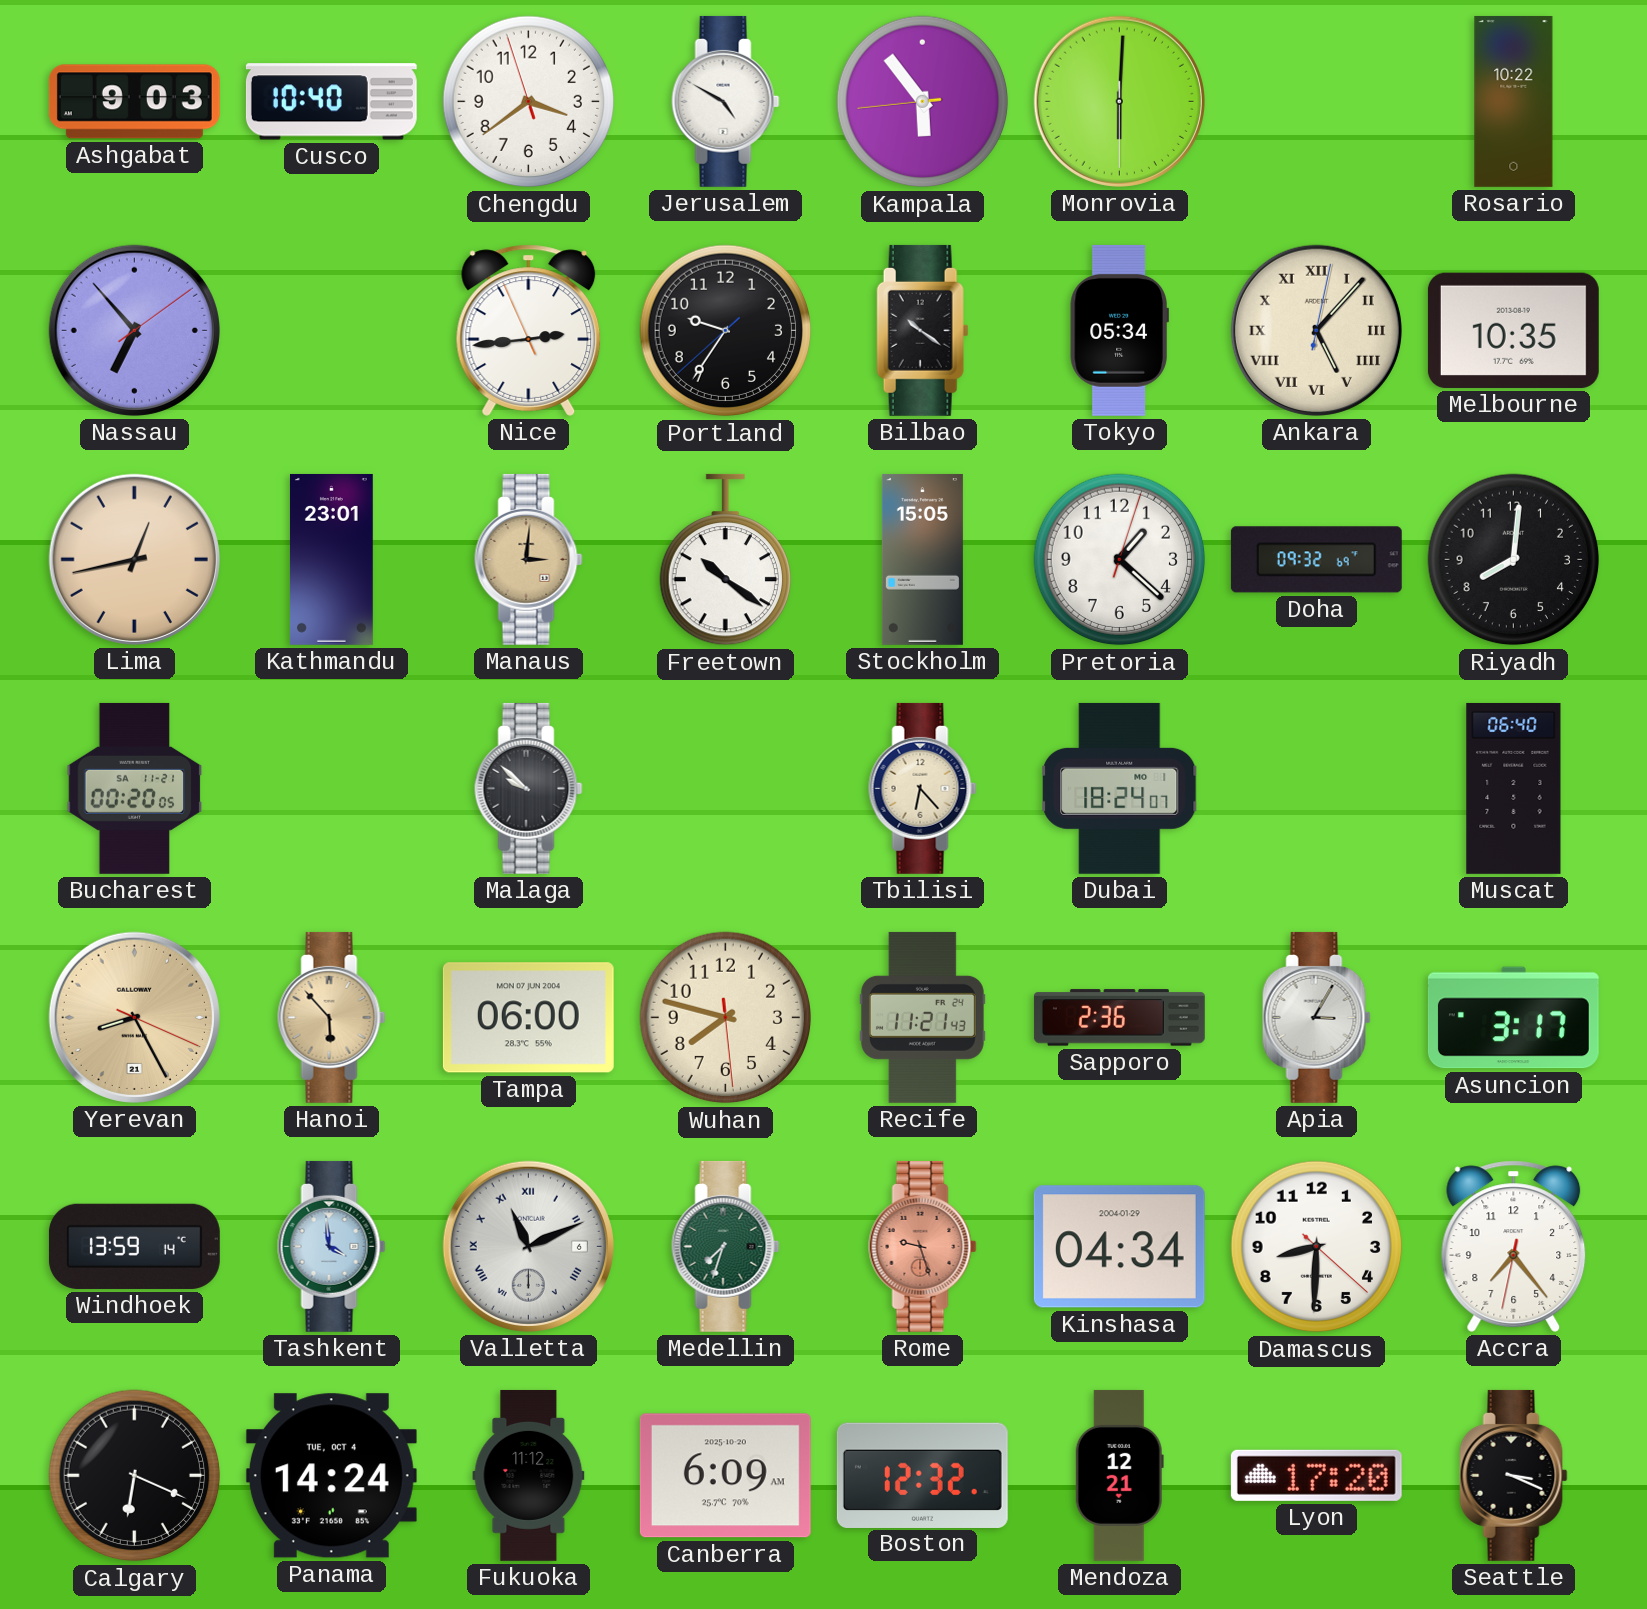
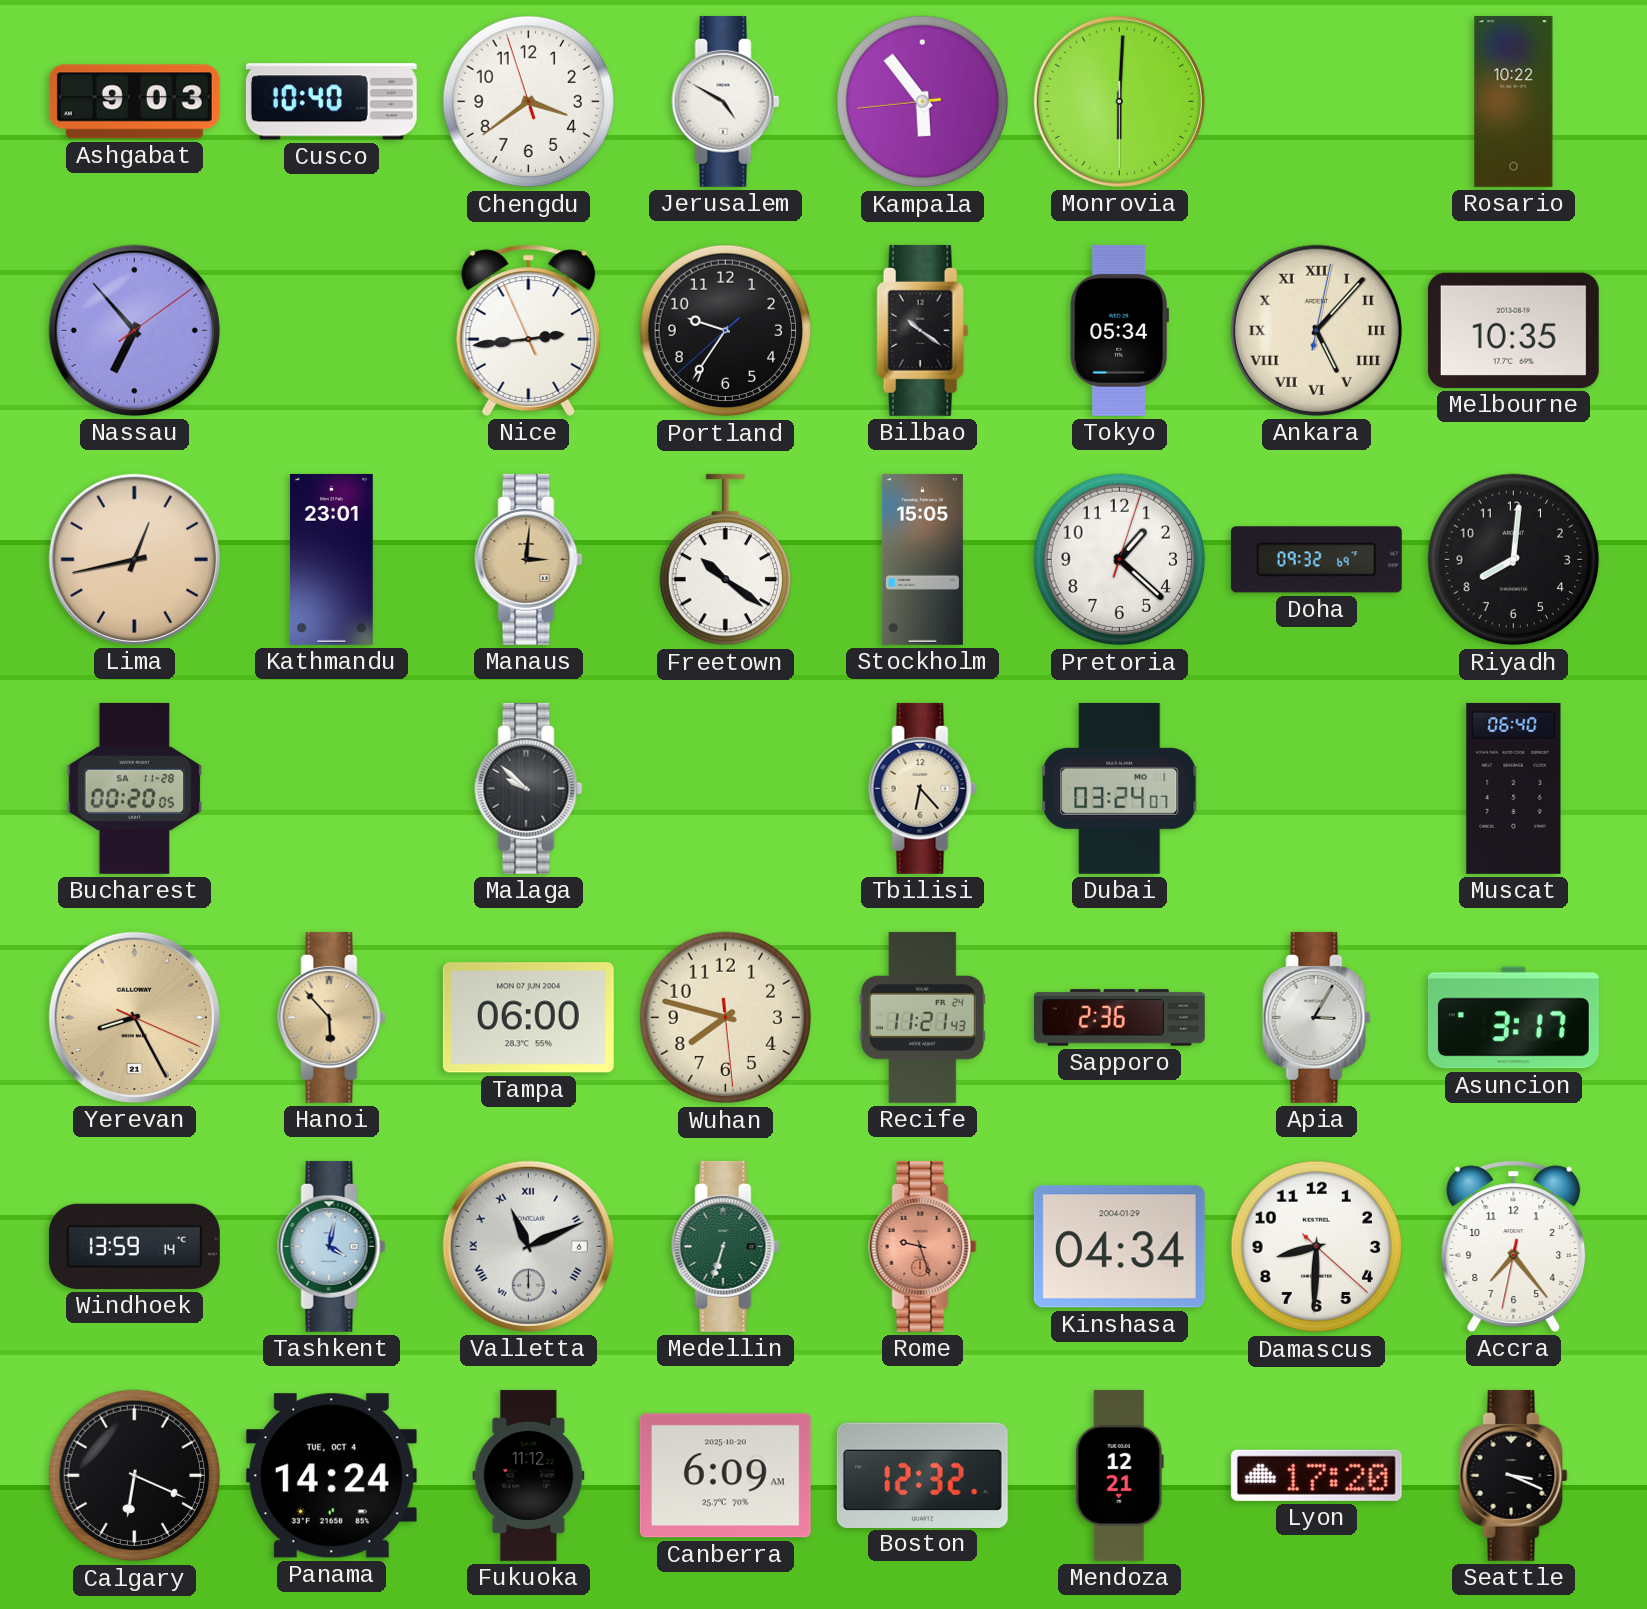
Bucharest date: SA 11-21 -> SA 11-28 (135, 788)
Dubai: 18:24 -> 03:24 (1120, 788)
Tashkent: 3:59 -> 4:02 (332, 1246)
Medellin: 7:33 -> 6:33 (726, 1246)
